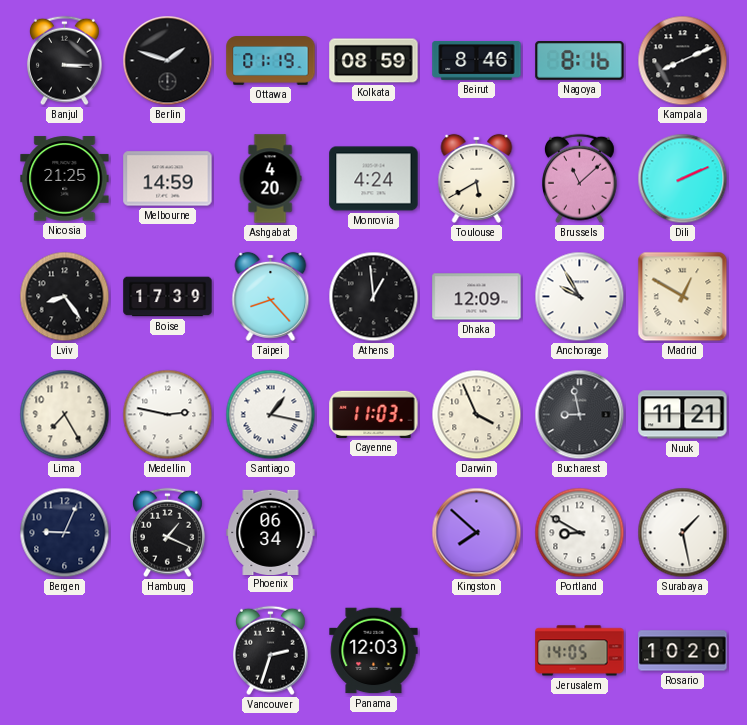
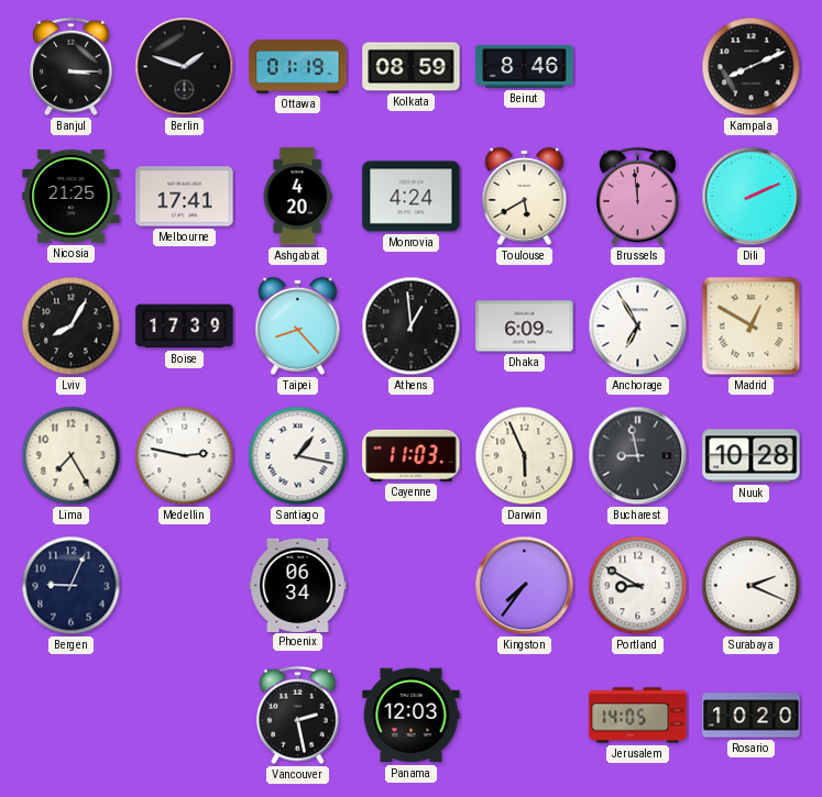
Nagoya: 8:16 -> none (580, 61)
Melbourne: 14:59 -> 17:41 (185, 197)
Brussels: 11:08 -> 11:59 (638, 197)
Lviv: 8:24 -> 8:05 (72, 326)
Dhaka: 12:09 -> 6:09 (525, 326)
Anchorage: 9:55 -> 6:55 (638, 326)
Darwin: 3:56 -> 5:56 (525, 456)
Nuuk: 11:21 -> 10:28 (752, 456)
Hamburg: 1:19 -> none (168, 533)
Kingston: 7:52 -> 7:36 (525, 586)
Surabaya: 1:28 -> 2:19 (752, 586)
Vancouver: 2:33 -> 2:28 (298, 716)
